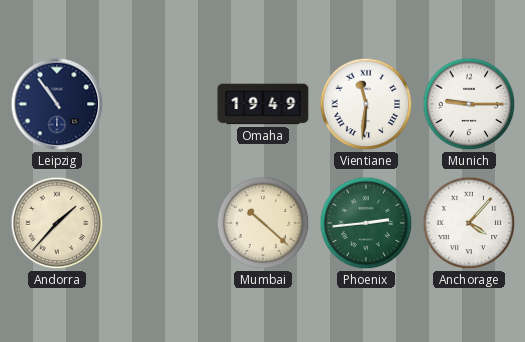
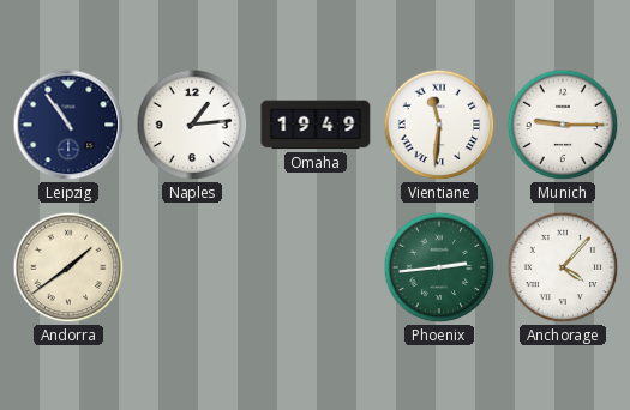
Naples: none -> 1:14 (192, 125)
Andorra: 1:37 -> 1:39 (68, 267)
Mumbai: 10:22 -> none (263, 223)
